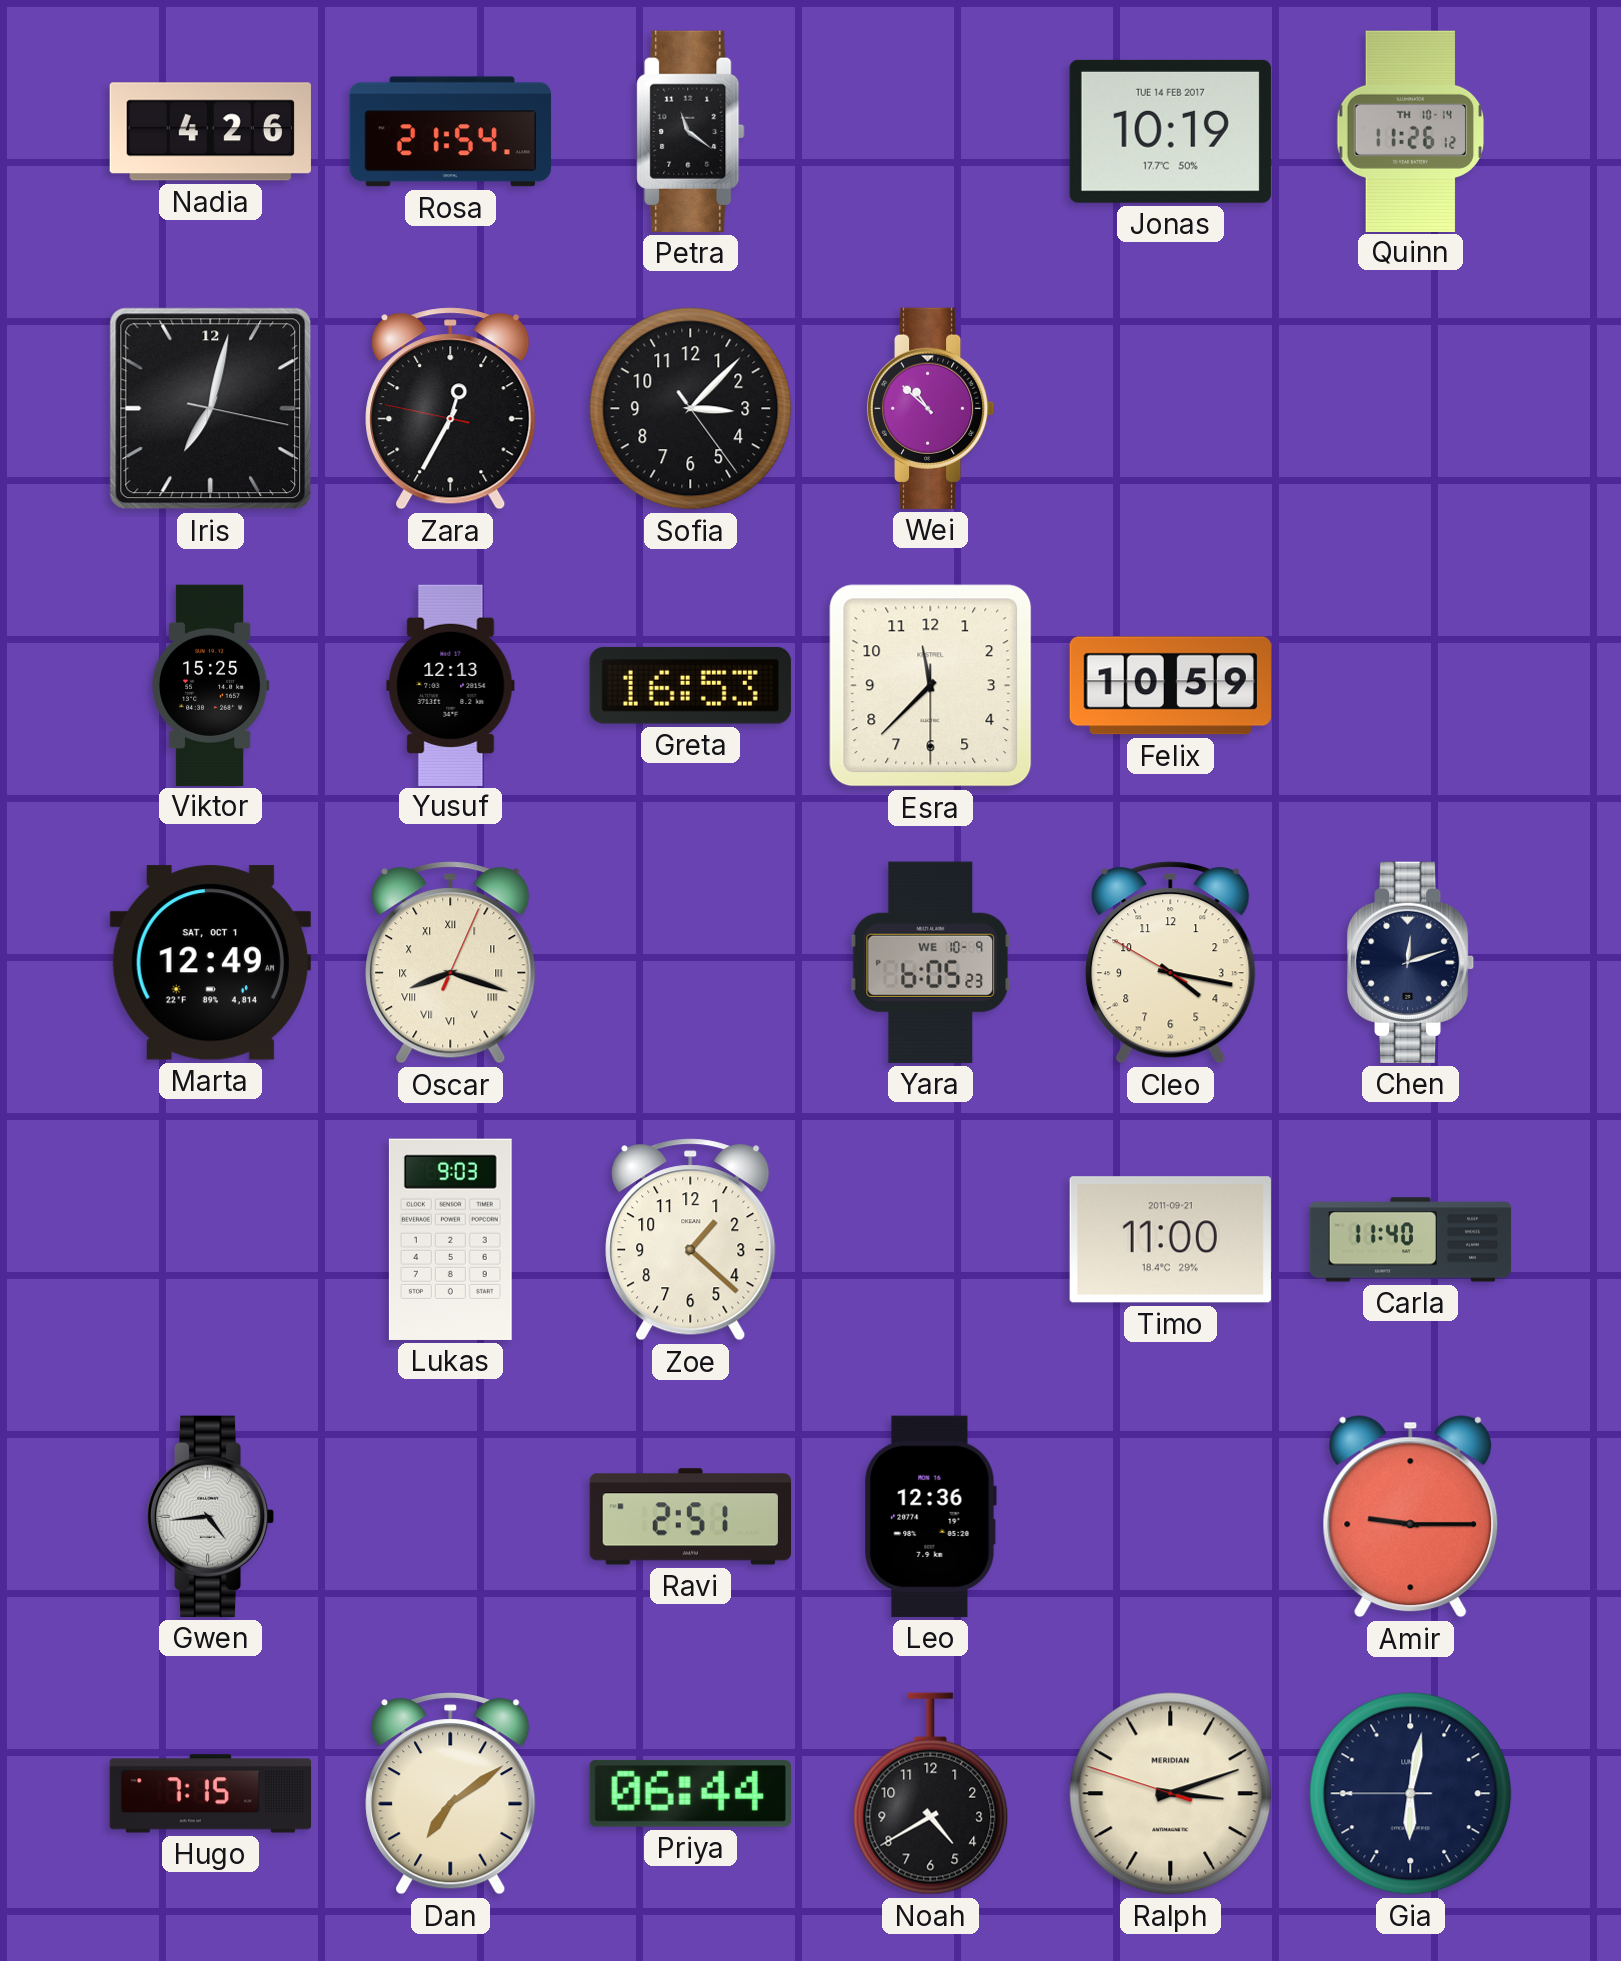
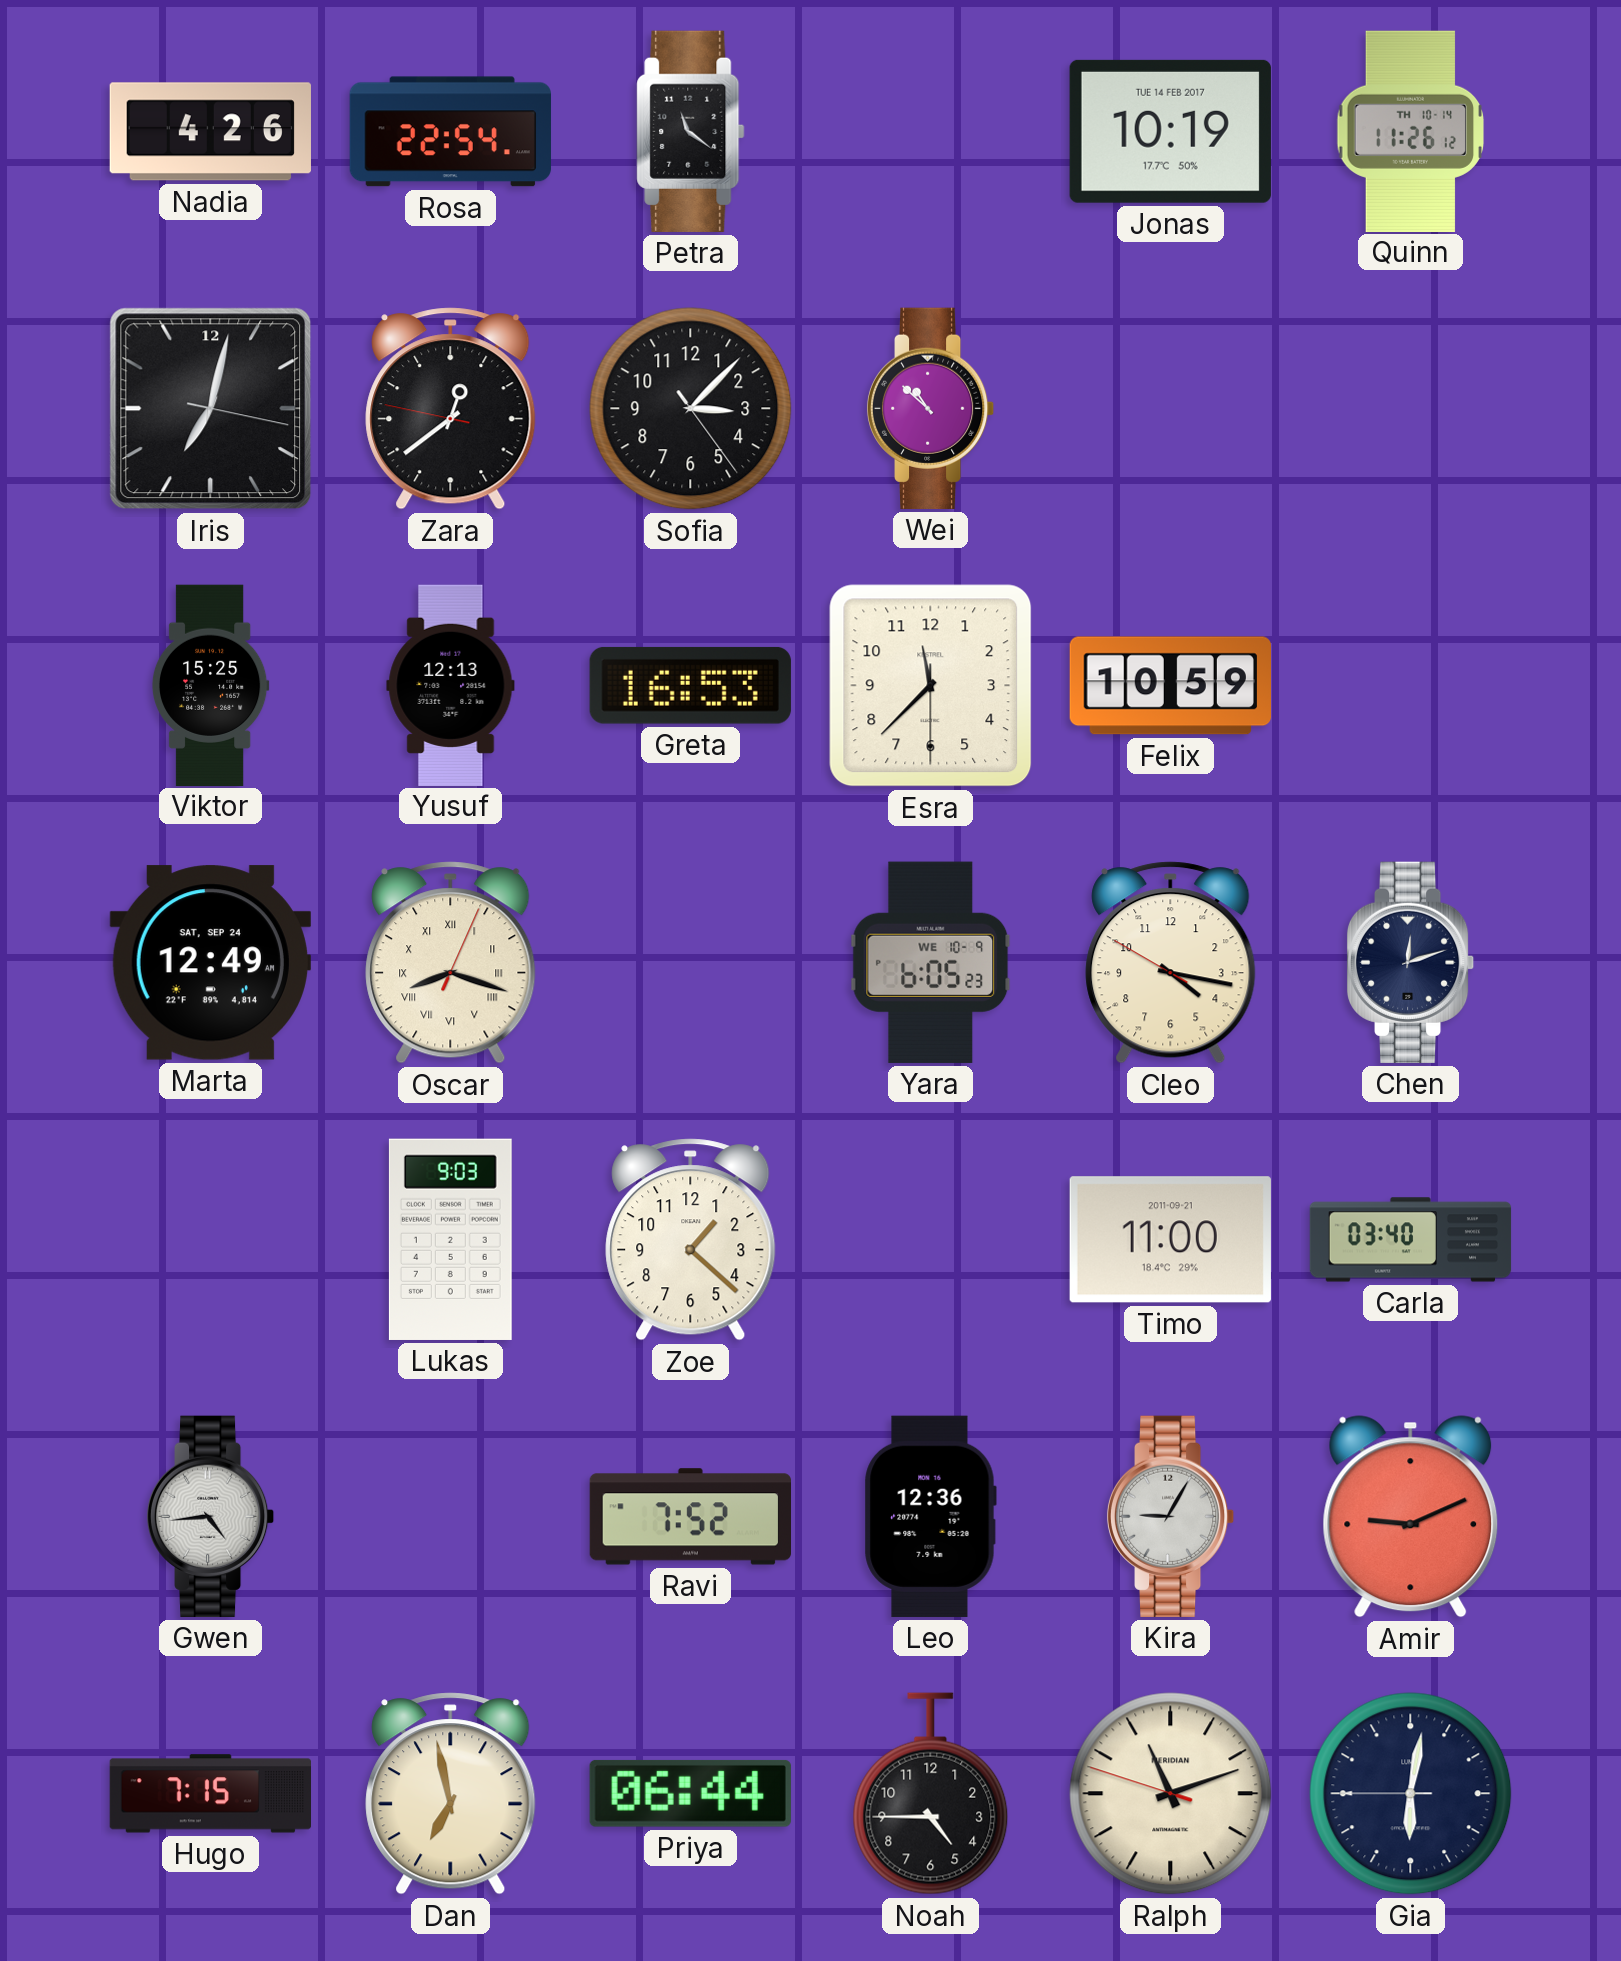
Rosa: 21:54 -> 22:54 (450, 132)
Zara: 12:34 -> 12:38 (451, 409)
Marta date: SAT, OCT 1 -> SAT, SEP 24 (210, 963)
Carla: 11:40 -> 03:40 (1411, 1240)
Ravi: 2:51 -> 7:52 (690, 1517)
Kira: none -> 9:05 (1171, 1516)
Amir: 9:15 -> 9:11 (1411, 1517)
Dan: 7:09 -> 6:58 (451, 1794)
Noah: 4:40 -> 4:45 (931, 1794)
Ralph: 3:11 -> 11:11 (1171, 1794)
